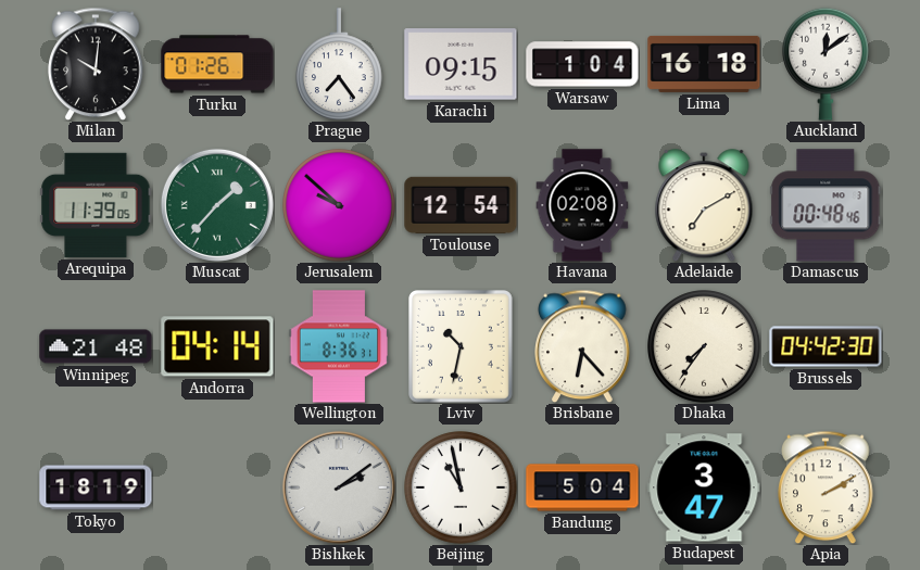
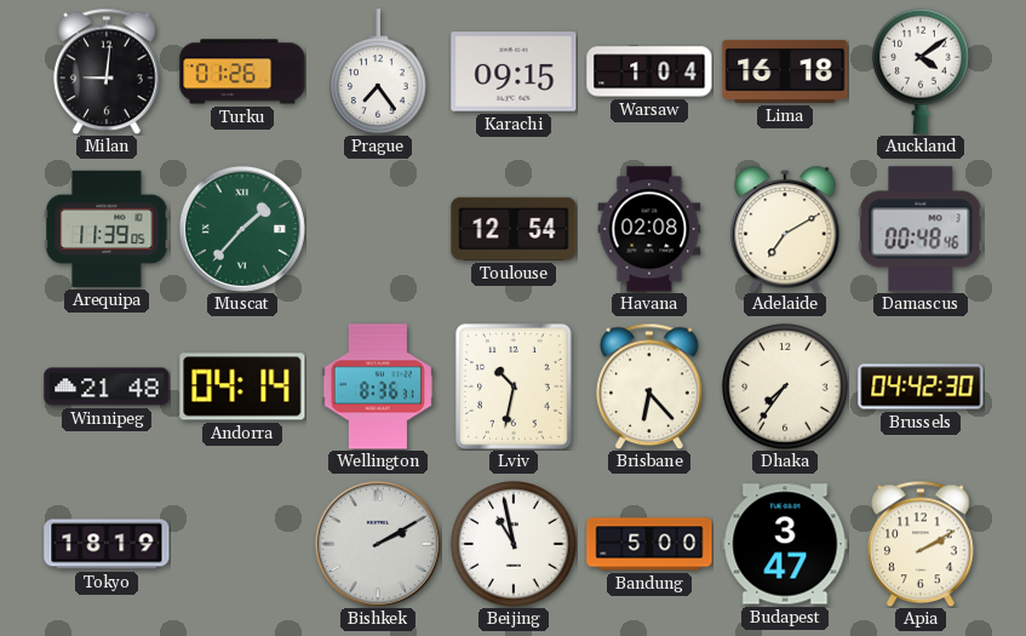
Milan: 10:01 -> 9:01 (107, 71)
Auckland: 12:09 -> 4:09 (922, 71)
Jerusalem: 9:52 -> none (339, 205)
Bishkek: 2:09 -> 2:10 (378, 544)
Bandung: 5:04 -> 5:00 (649, 544)
